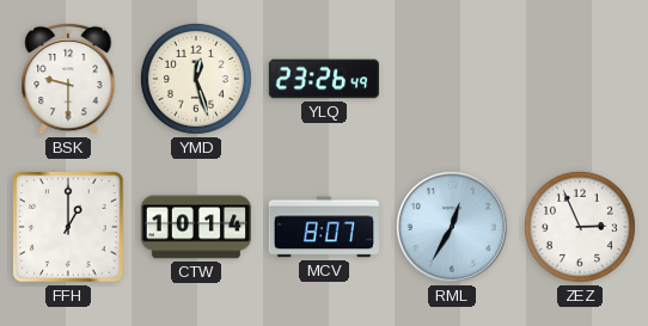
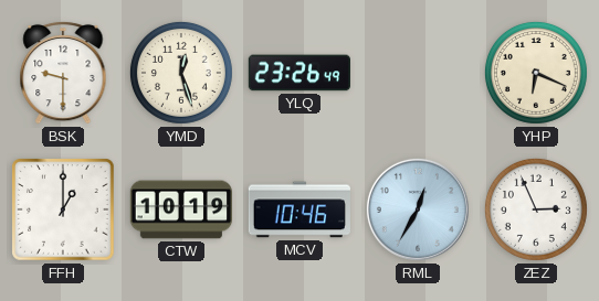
YHP: none -> 6:19 (536, 73)
CTW: 10:14 -> 10:19 (180, 209)
MCV: 8:07 -> 10:46 (299, 209)
